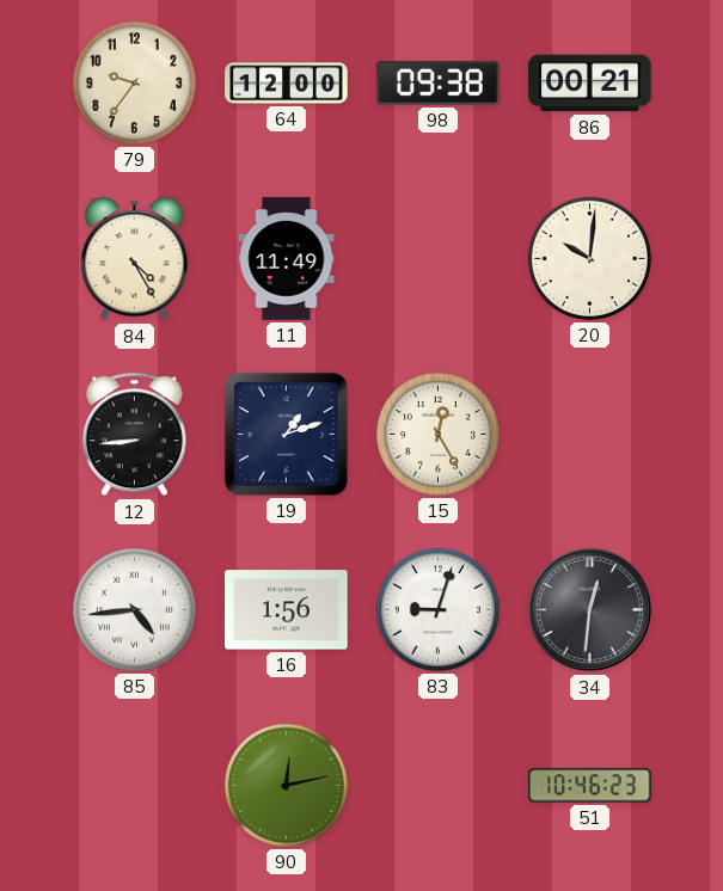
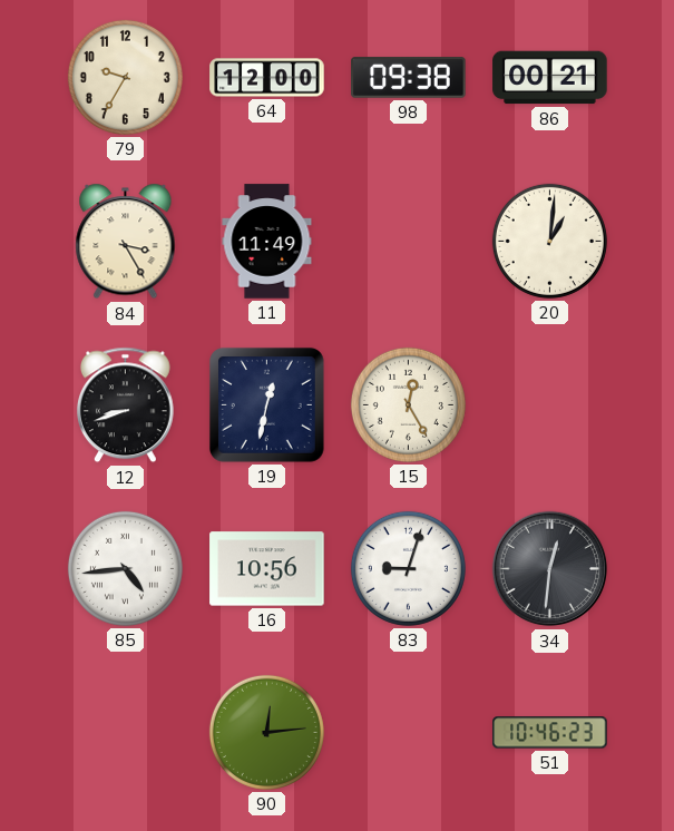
79: 9:36 -> 9:35 (125, 77)
84: 4:25 -> 3:25 (126, 242)
20: 10:01 -> 1:01 (549, 241)
12: 8:44 -> 8:42 (125, 405)
19: 1:12 -> 12:32 (266, 404)
16: 1:56 -> 10:56 (267, 569)
90: 12:13 -> 12:14 (266, 732)
